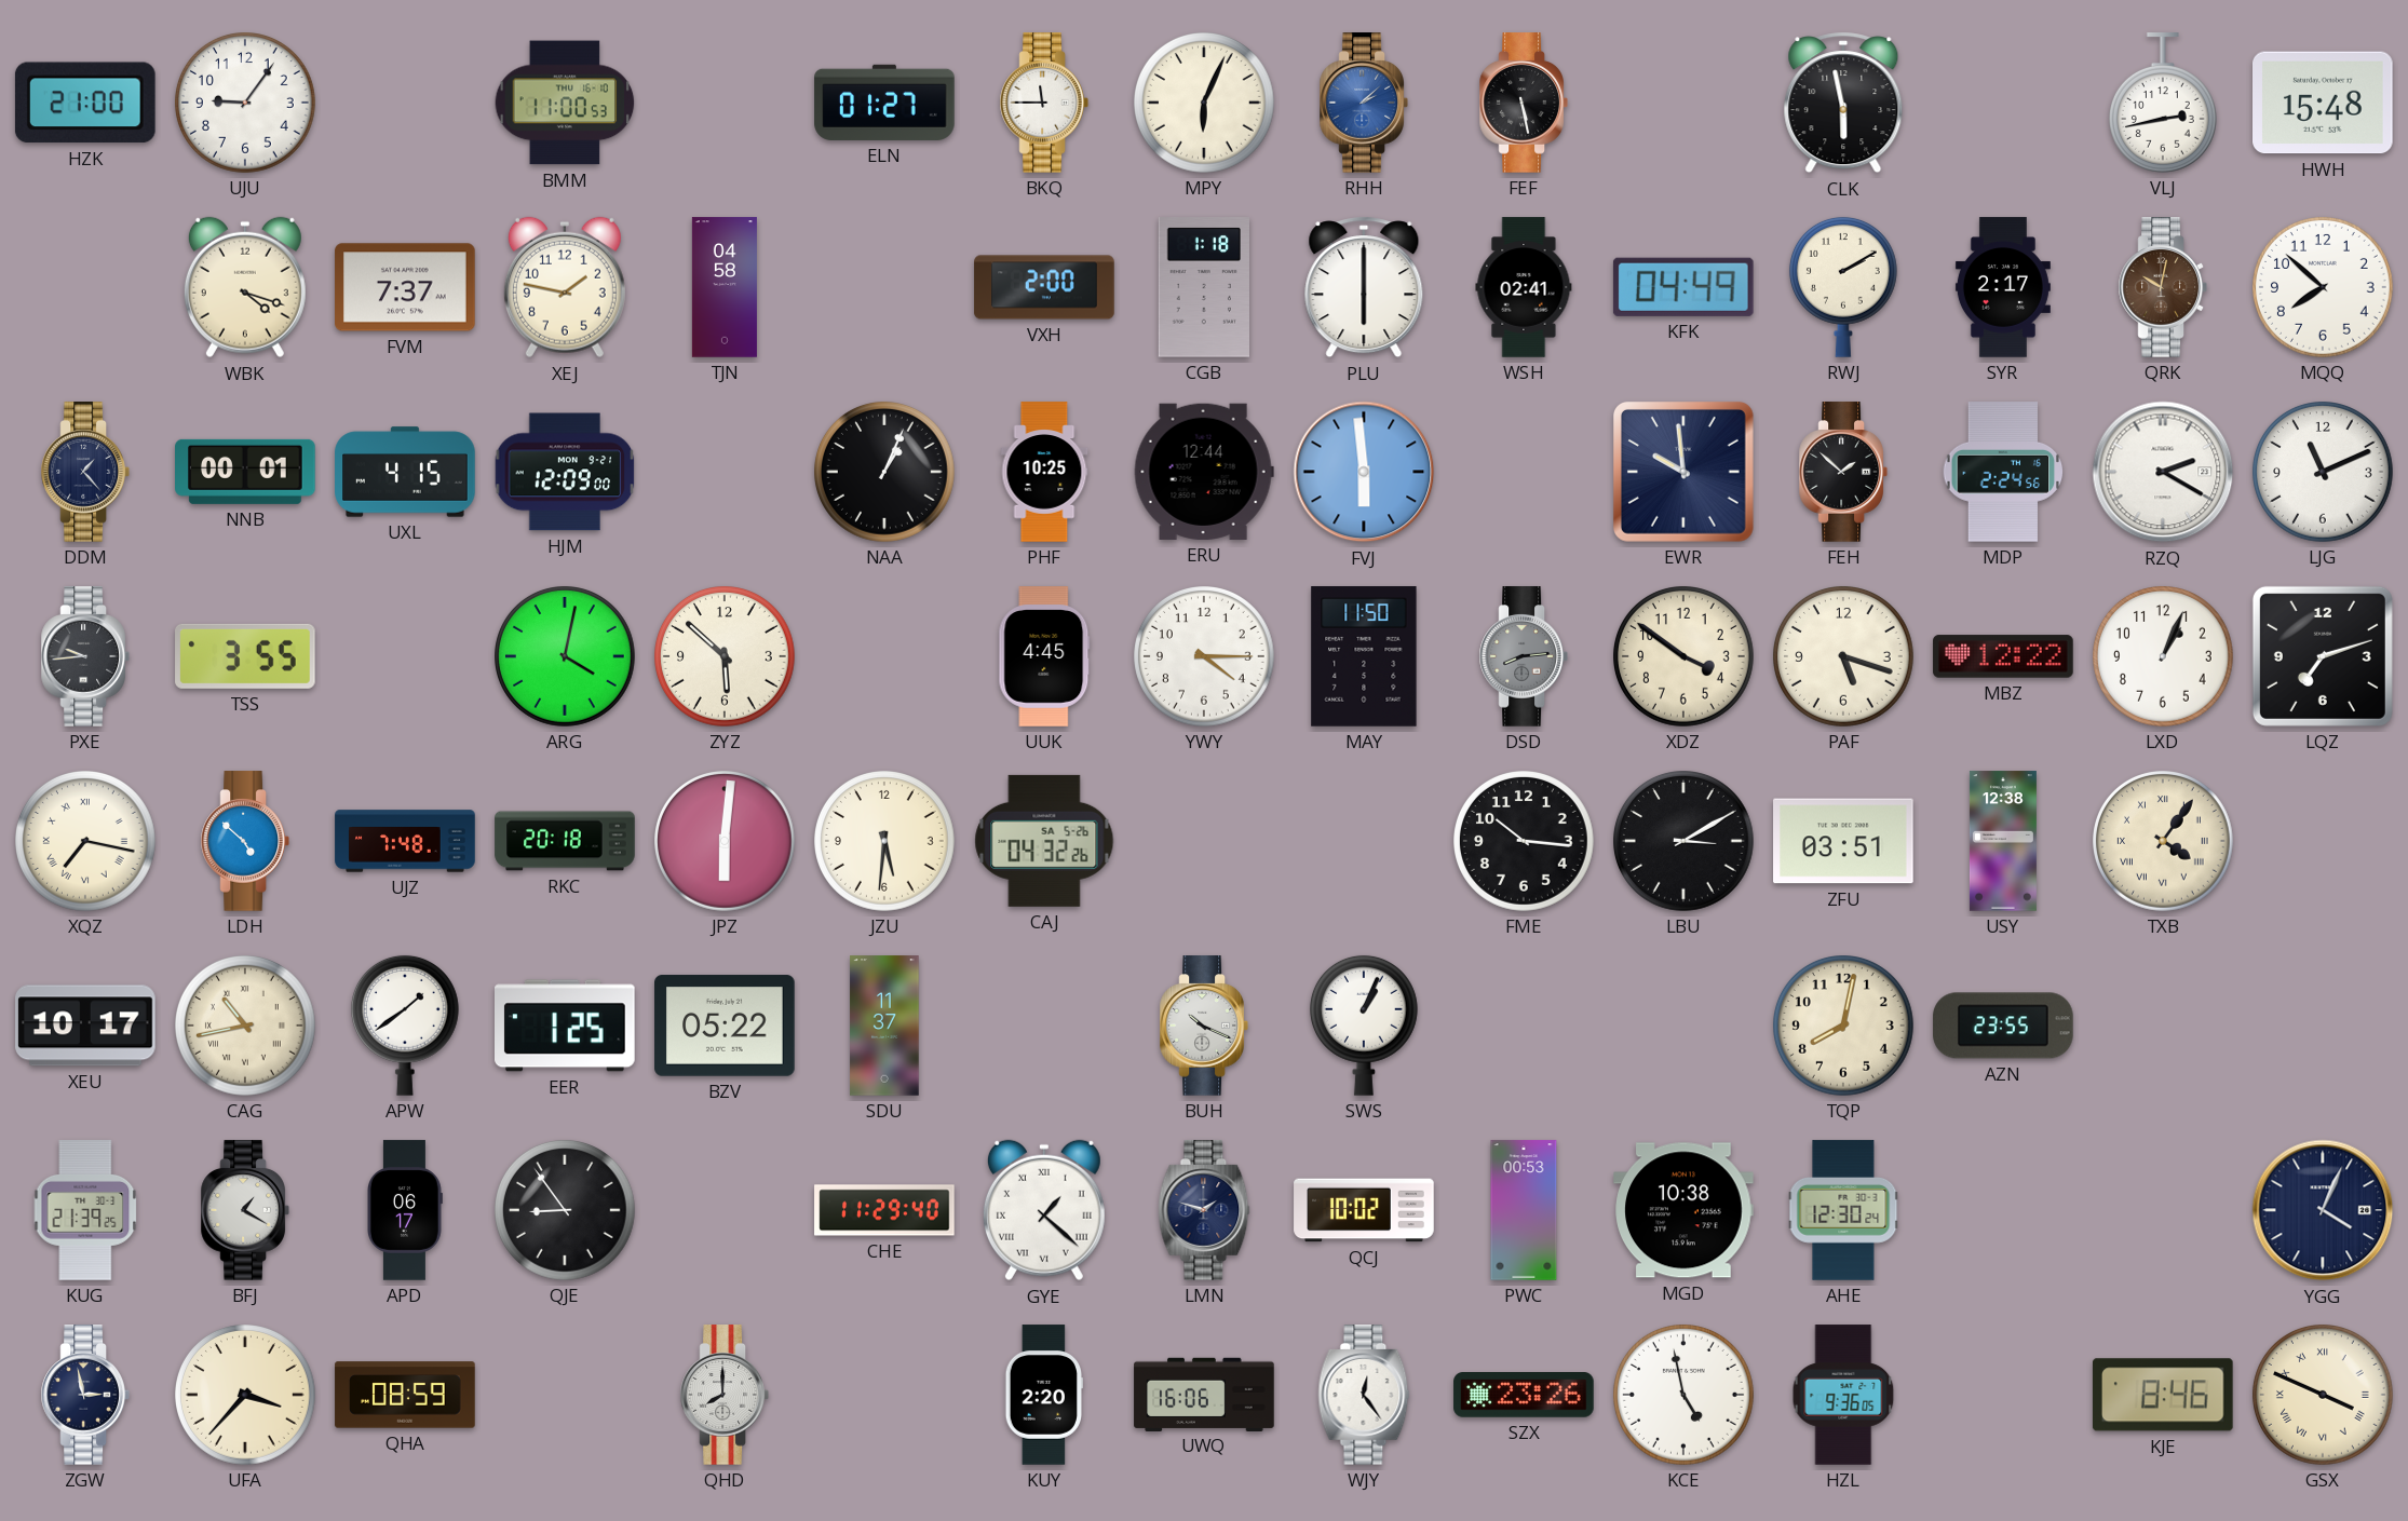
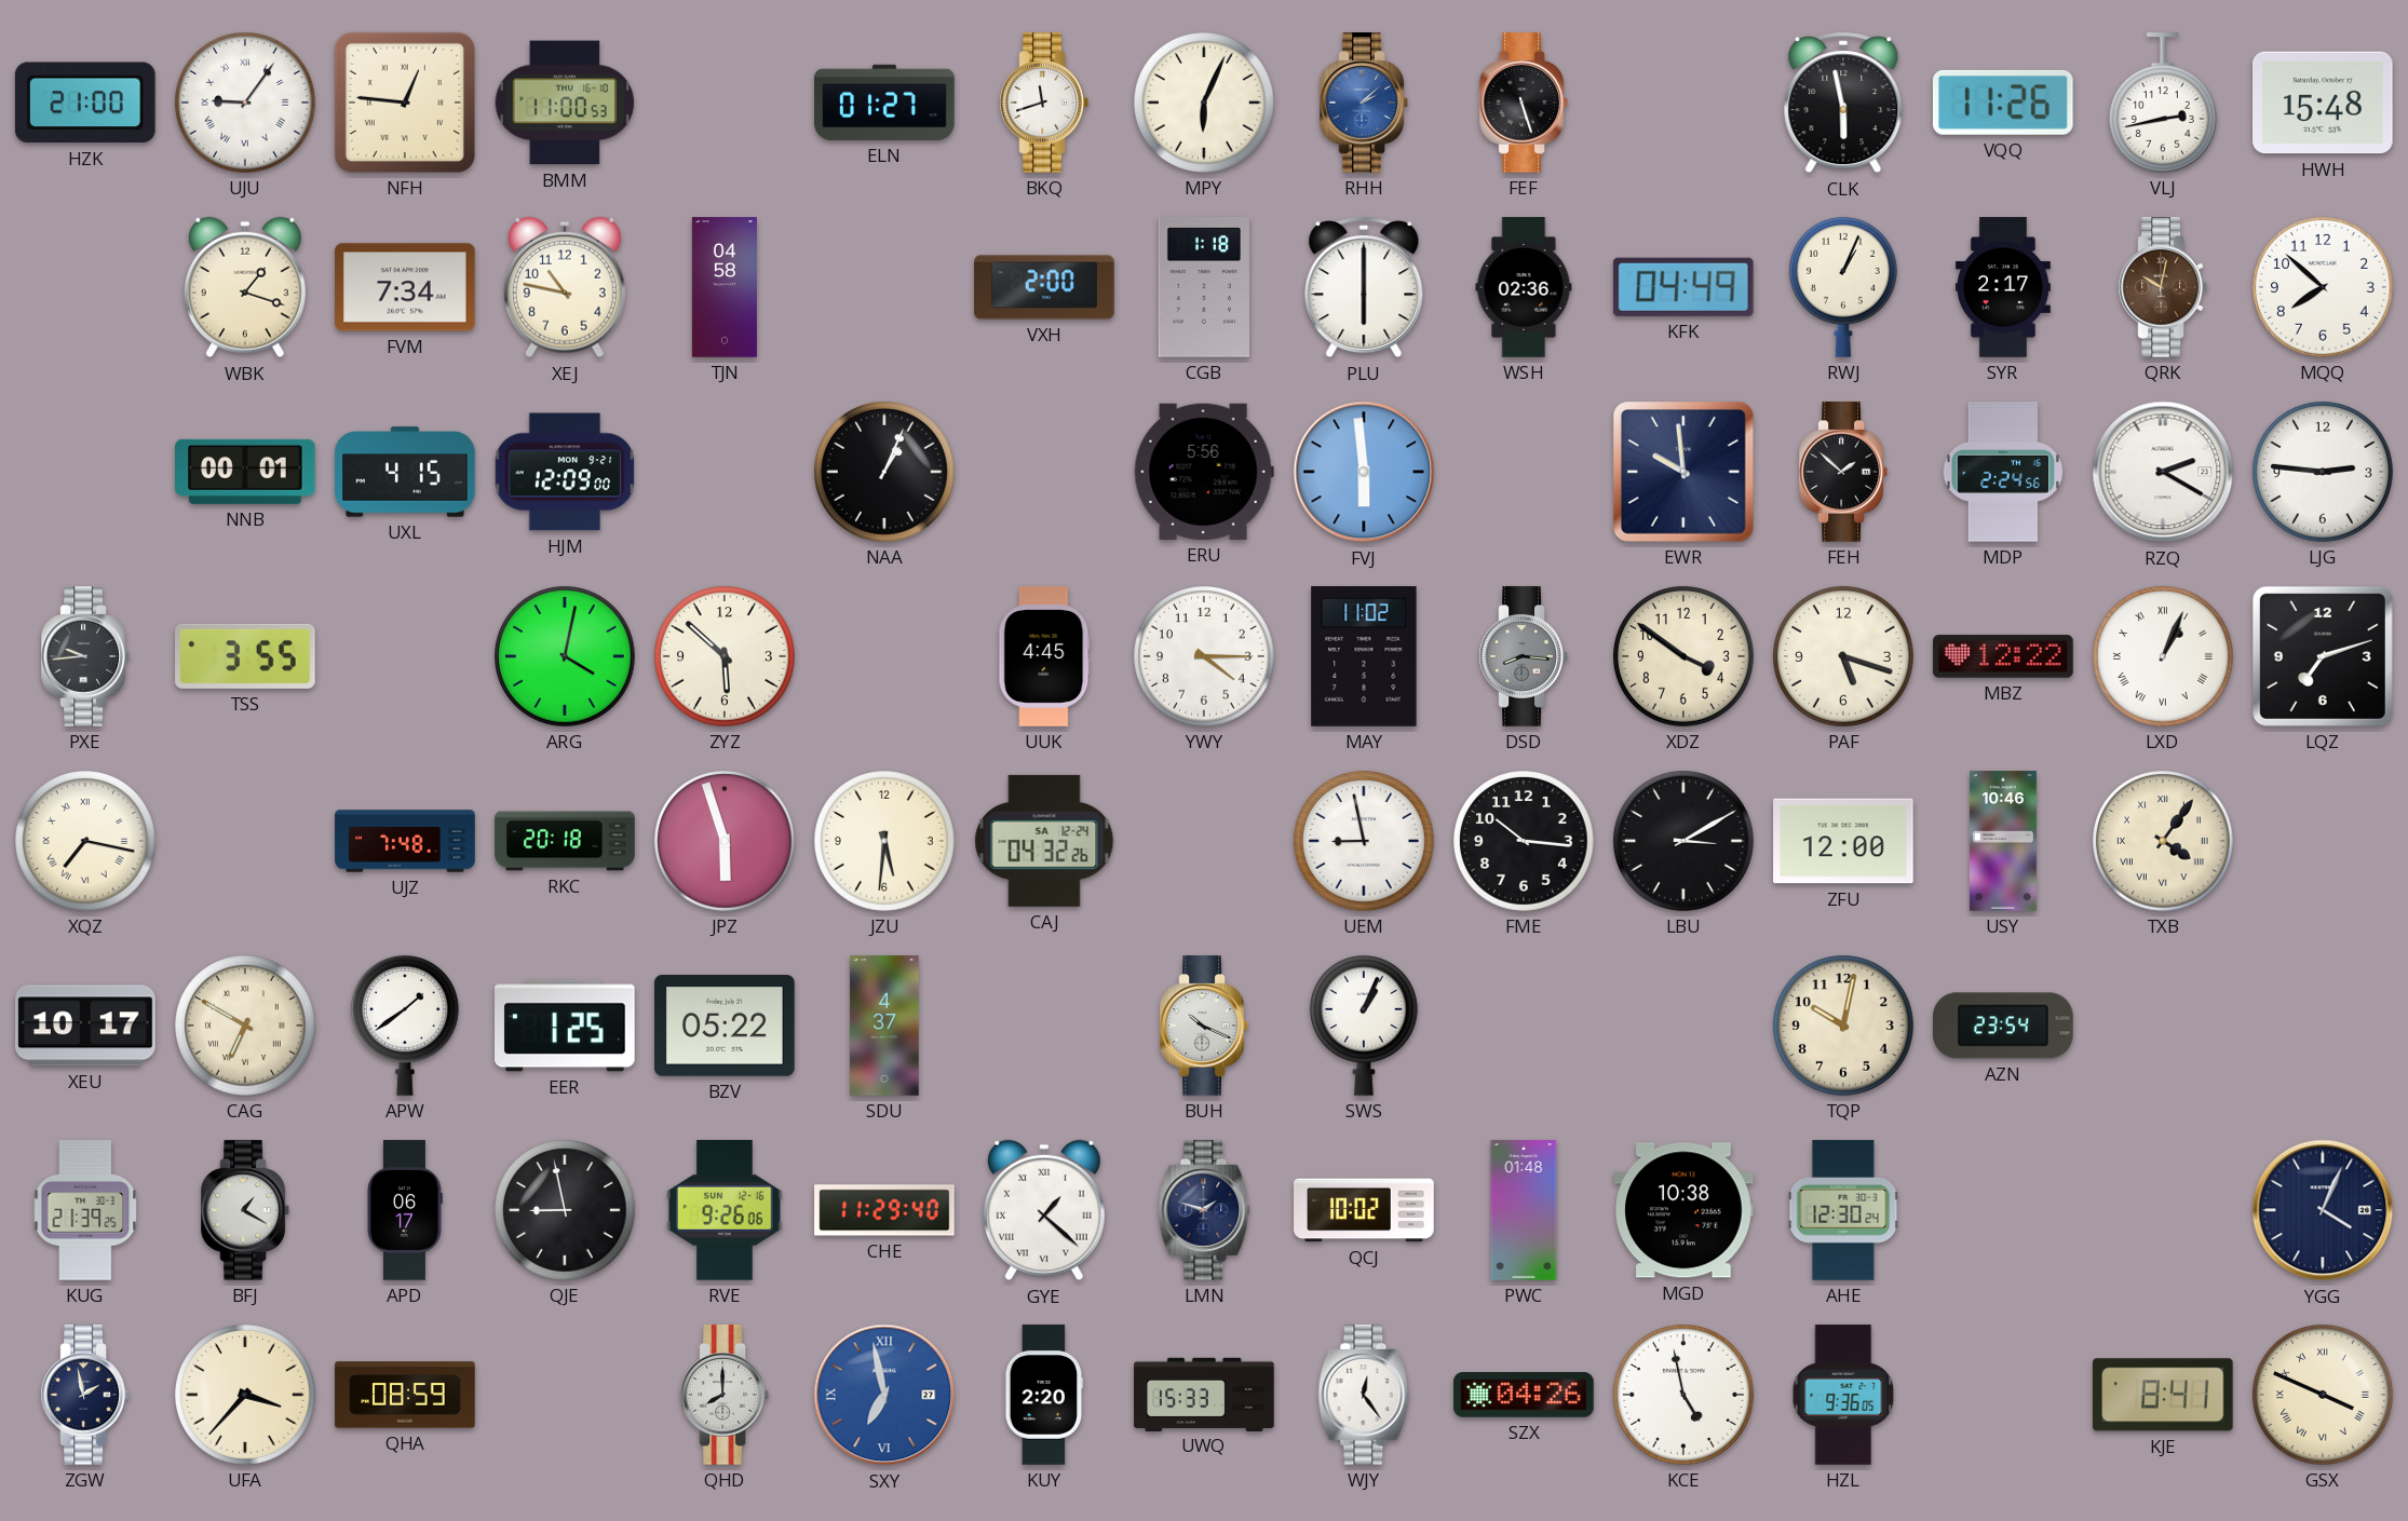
UJU numerals: Arabic -> Roman (246, 104)
NFH: none -> 12:46 (405, 103)
BKQ: 11:45 -> 11:42 (1043, 103)
FEF: 5:28 -> 5:27 (1523, 103)
VQQ: none -> 11:26 (2003, 103)
WBK: 4:18 -> 1:18 (245, 287)
FVM: 7:37 -> 7:34 (405, 287)
XEJ: 1:47 -> 10:47 (565, 287)
WSH: 02:41 -> 02:36 (1524, 287)
RWJ: 2:10 -> 1:04 (1843, 287)
DDM: 1:23 -> none (84, 472)
PHF: 10:25 -> none (1044, 472)
ERU: 12:44 -> 5:56 (1204, 472)
LJG: 11:11 -> 2:46 (2324, 473)
MAY: 11:50 -> 11:02 (1364, 656)
DSD: 8:14 -> 8:16 (1523, 656)
LXD numerals: Arabic -> Roman (2164, 657)
LDH: 4:52 -> none (244, 841)
JPZ: 6:01 -> 5:57 (726, 842)
CAJ date: SA 5-26 -> SA 12-24 (1044, 841)
UEM: none -> 8:58 (1365, 842)
ZFU: 03:51 -> 12:00 (1843, 841)
USY: 12:38 -> 10:46 (2003, 841)
CAG: 10:43 -> 6:50 (246, 1027)
SDU: 11:37 -> 4:37 (884, 1026)
TQP: 8:02 -> 10:02 (1844, 1027)
AZN: 23:55 -> 23:54 (2003, 1026)
QJE: 8:54 -> 8:58 (566, 1211)
RVE: none -> 9:26 (725, 1211)
PWC: 00:53 -> 01:48 (1524, 1210)
ZGW: 2:58 -> 1:58 (84, 1395)
SXY: none -> 6:58 (884, 1395)
UWQ: 16:06 -> 15:33 (1204, 1394)
SZX: 23:26 -> 04:26 (1524, 1395)
KJE: 8:46 -> 8:41 (2163, 1395)
